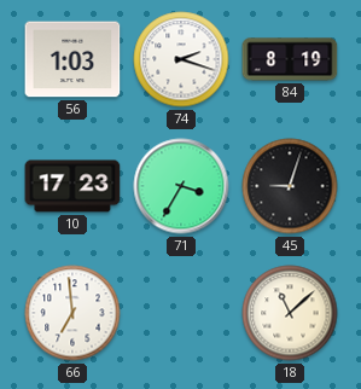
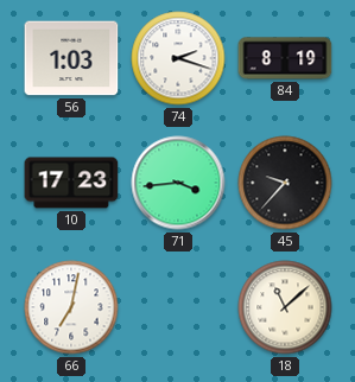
71: 3:35 -> 3:44 (178, 183)
45: 9:03 -> 9:37 (285, 183)
66: 6:59 -> 7:02 (71, 307)
